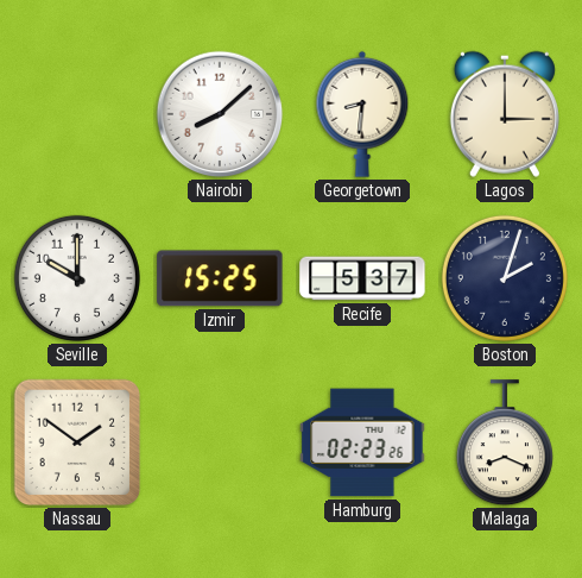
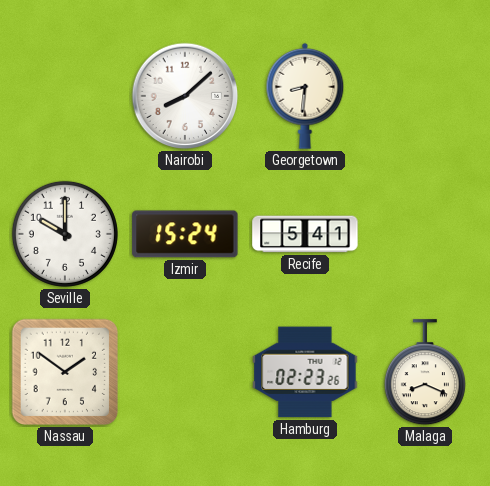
Lagos: 3:00 -> none (505, 114)
Izmir: 15:25 -> 15:24 (185, 234)
Recife: 5:37 -> 5:41 (305, 234)
Boston: 2:03 -> none (505, 278)
